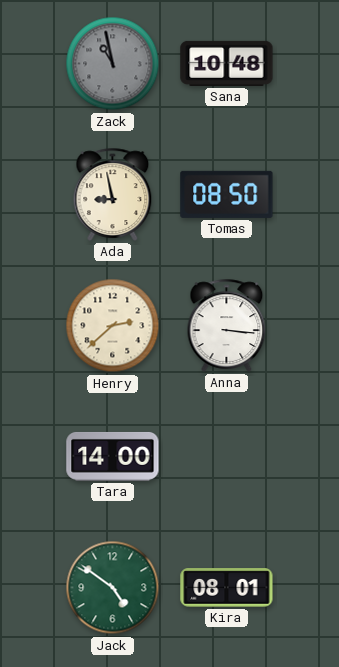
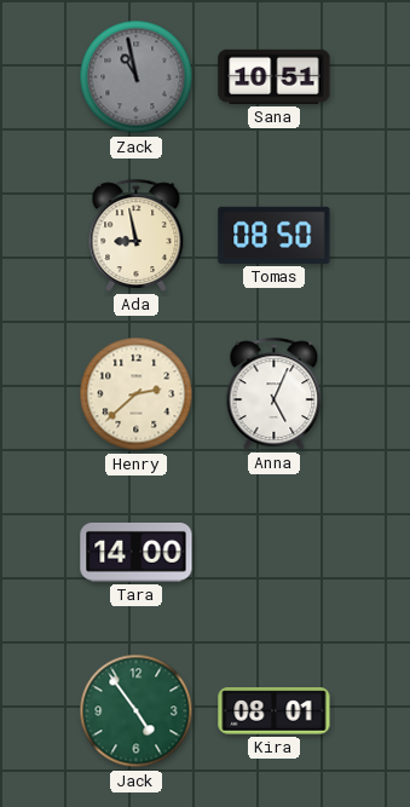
Sana: 10:48 -> 10:51 (275, 76)
Anna: 3:16 -> 5:04 (275, 393)
Jack: 4:51 -> 4:54 (137, 711)
